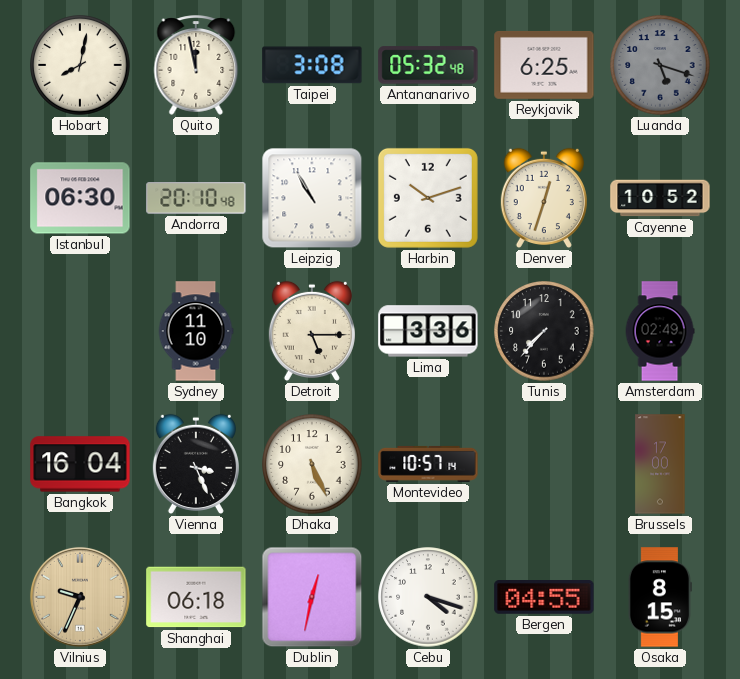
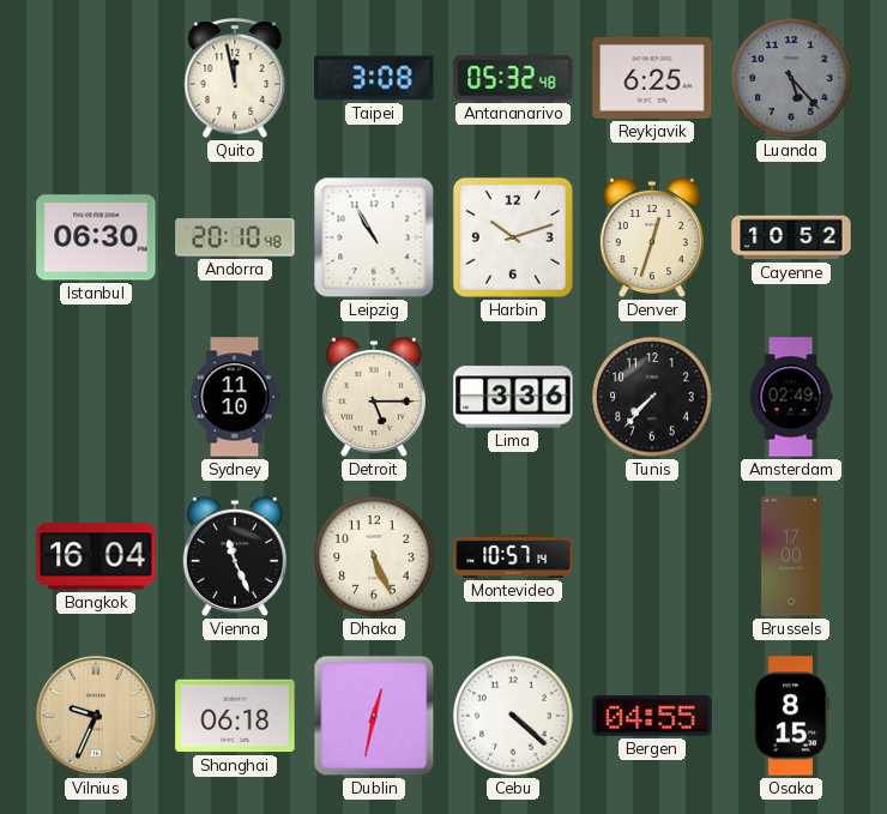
Hobart: 8:02 -> none (80, 65)
Luanda: 5:18 -> 5:23 (791, 78)
Vienna: 3:26 -> 11:26 (235, 556)
Cebu: 4:18 -> 4:22 (513, 716)
